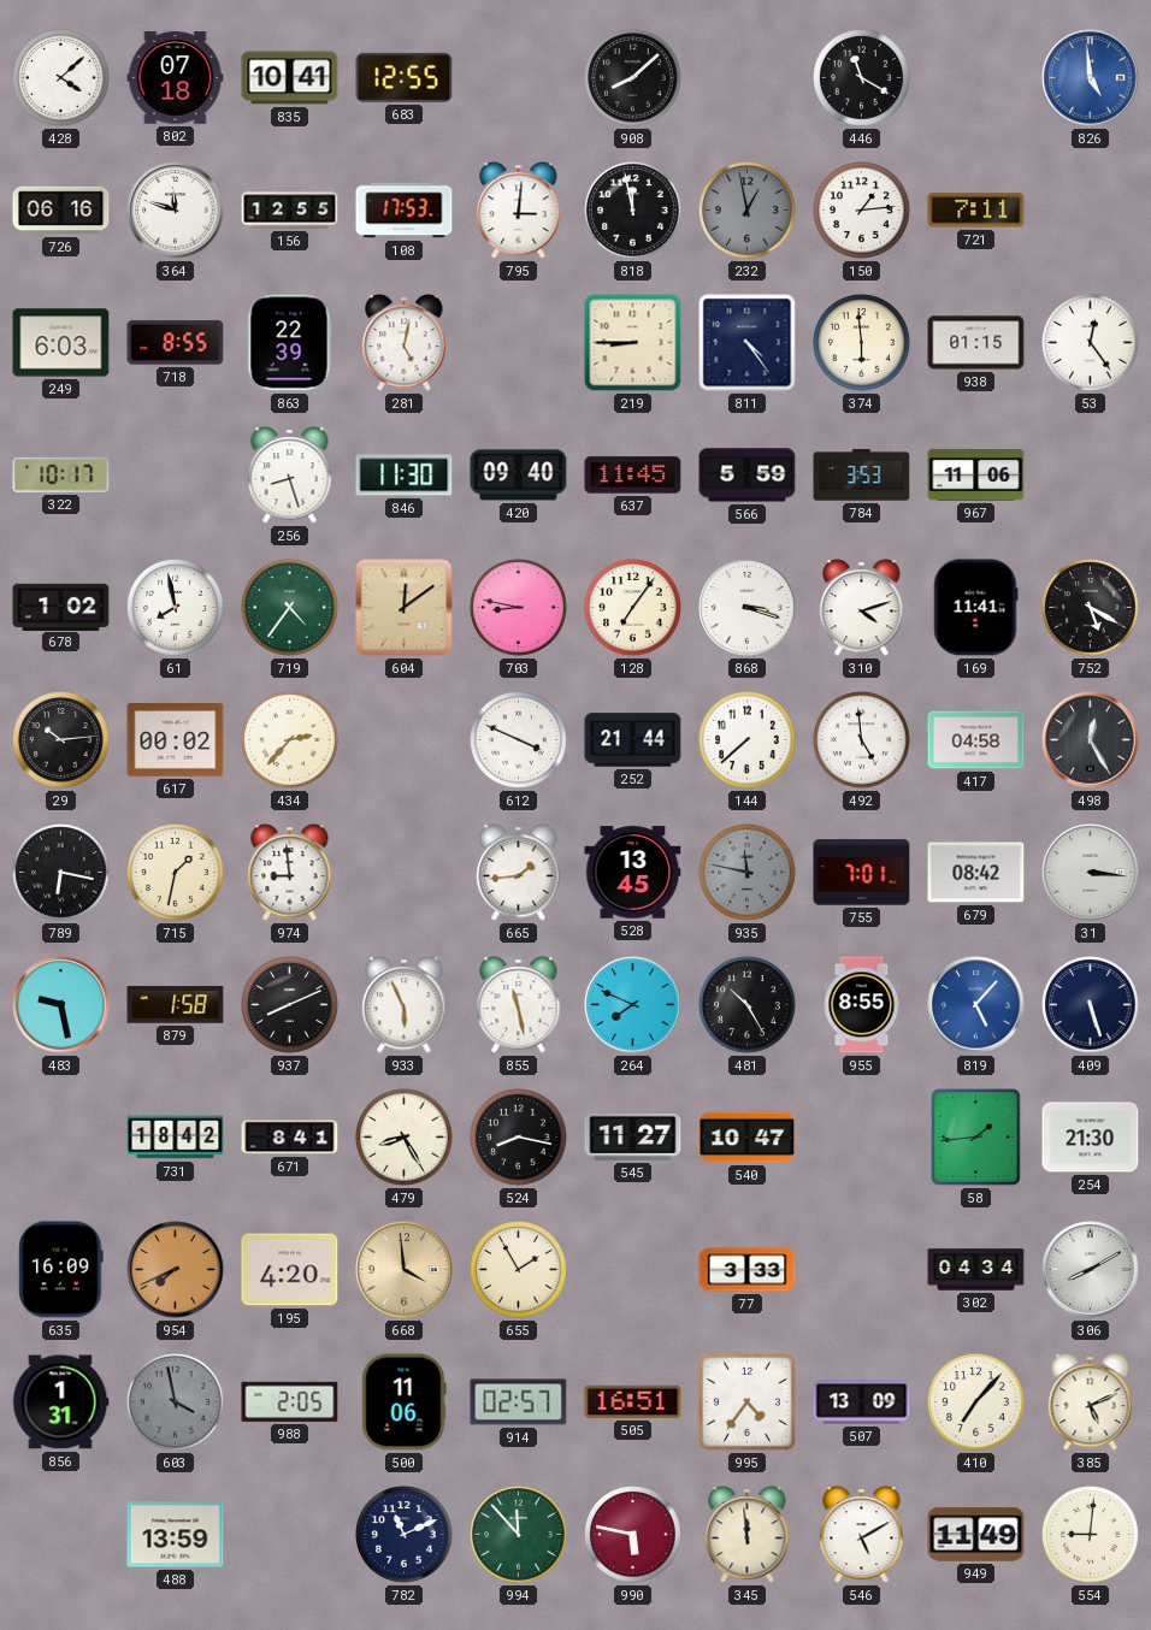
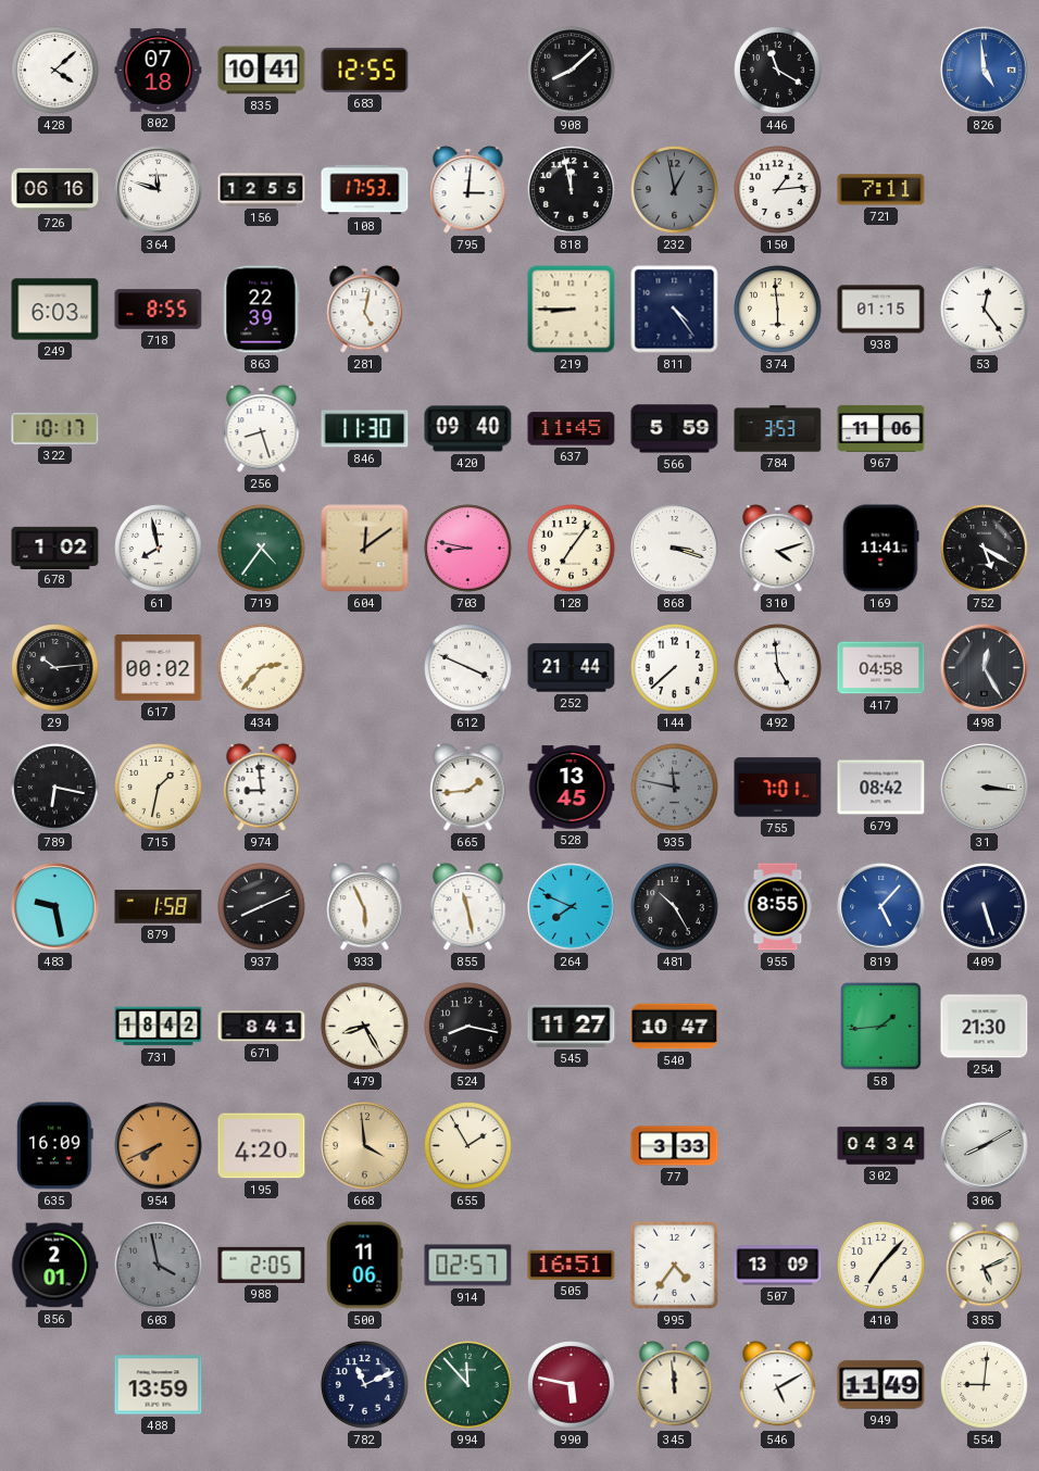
856: 1:31 -> 2:01 (54, 1266)
